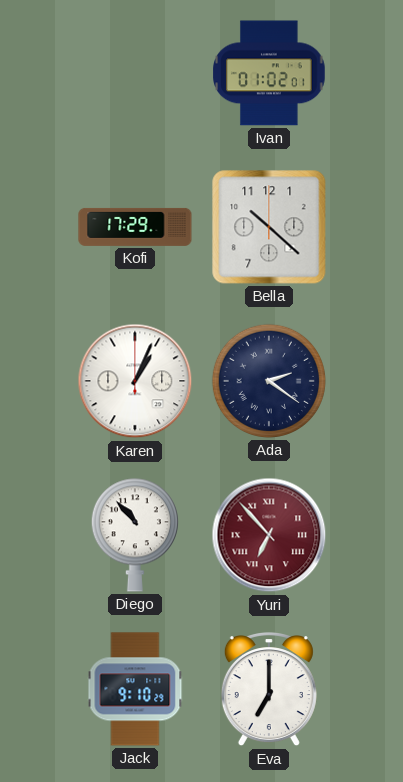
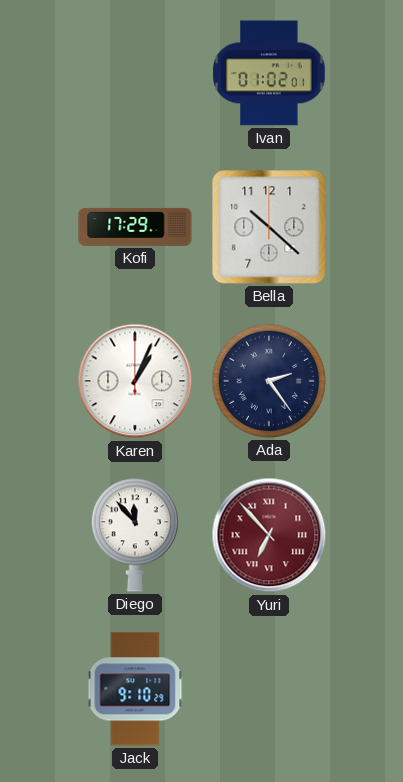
Ada: 2:21 -> 2:24 (269, 381)
Diego: 10:53 -> 11:53 (135, 535)
Eva: 7:00 -> none (269, 690)
